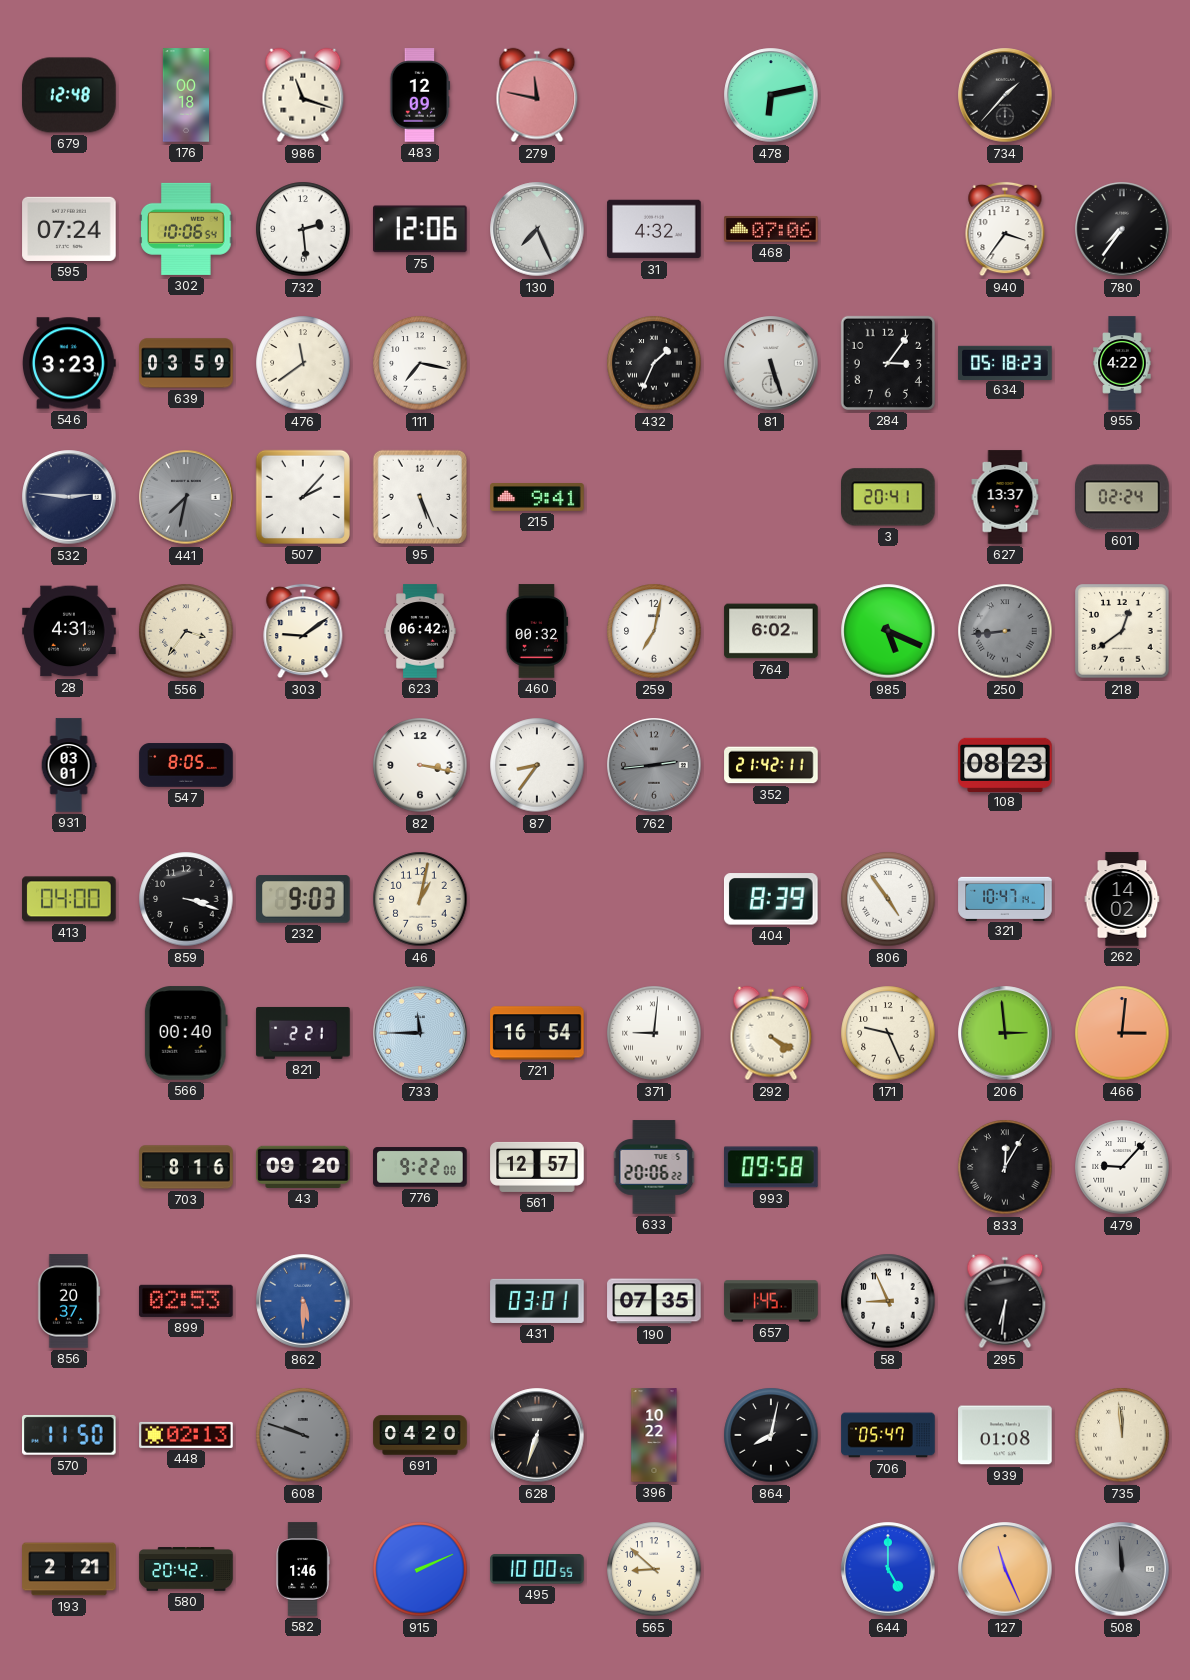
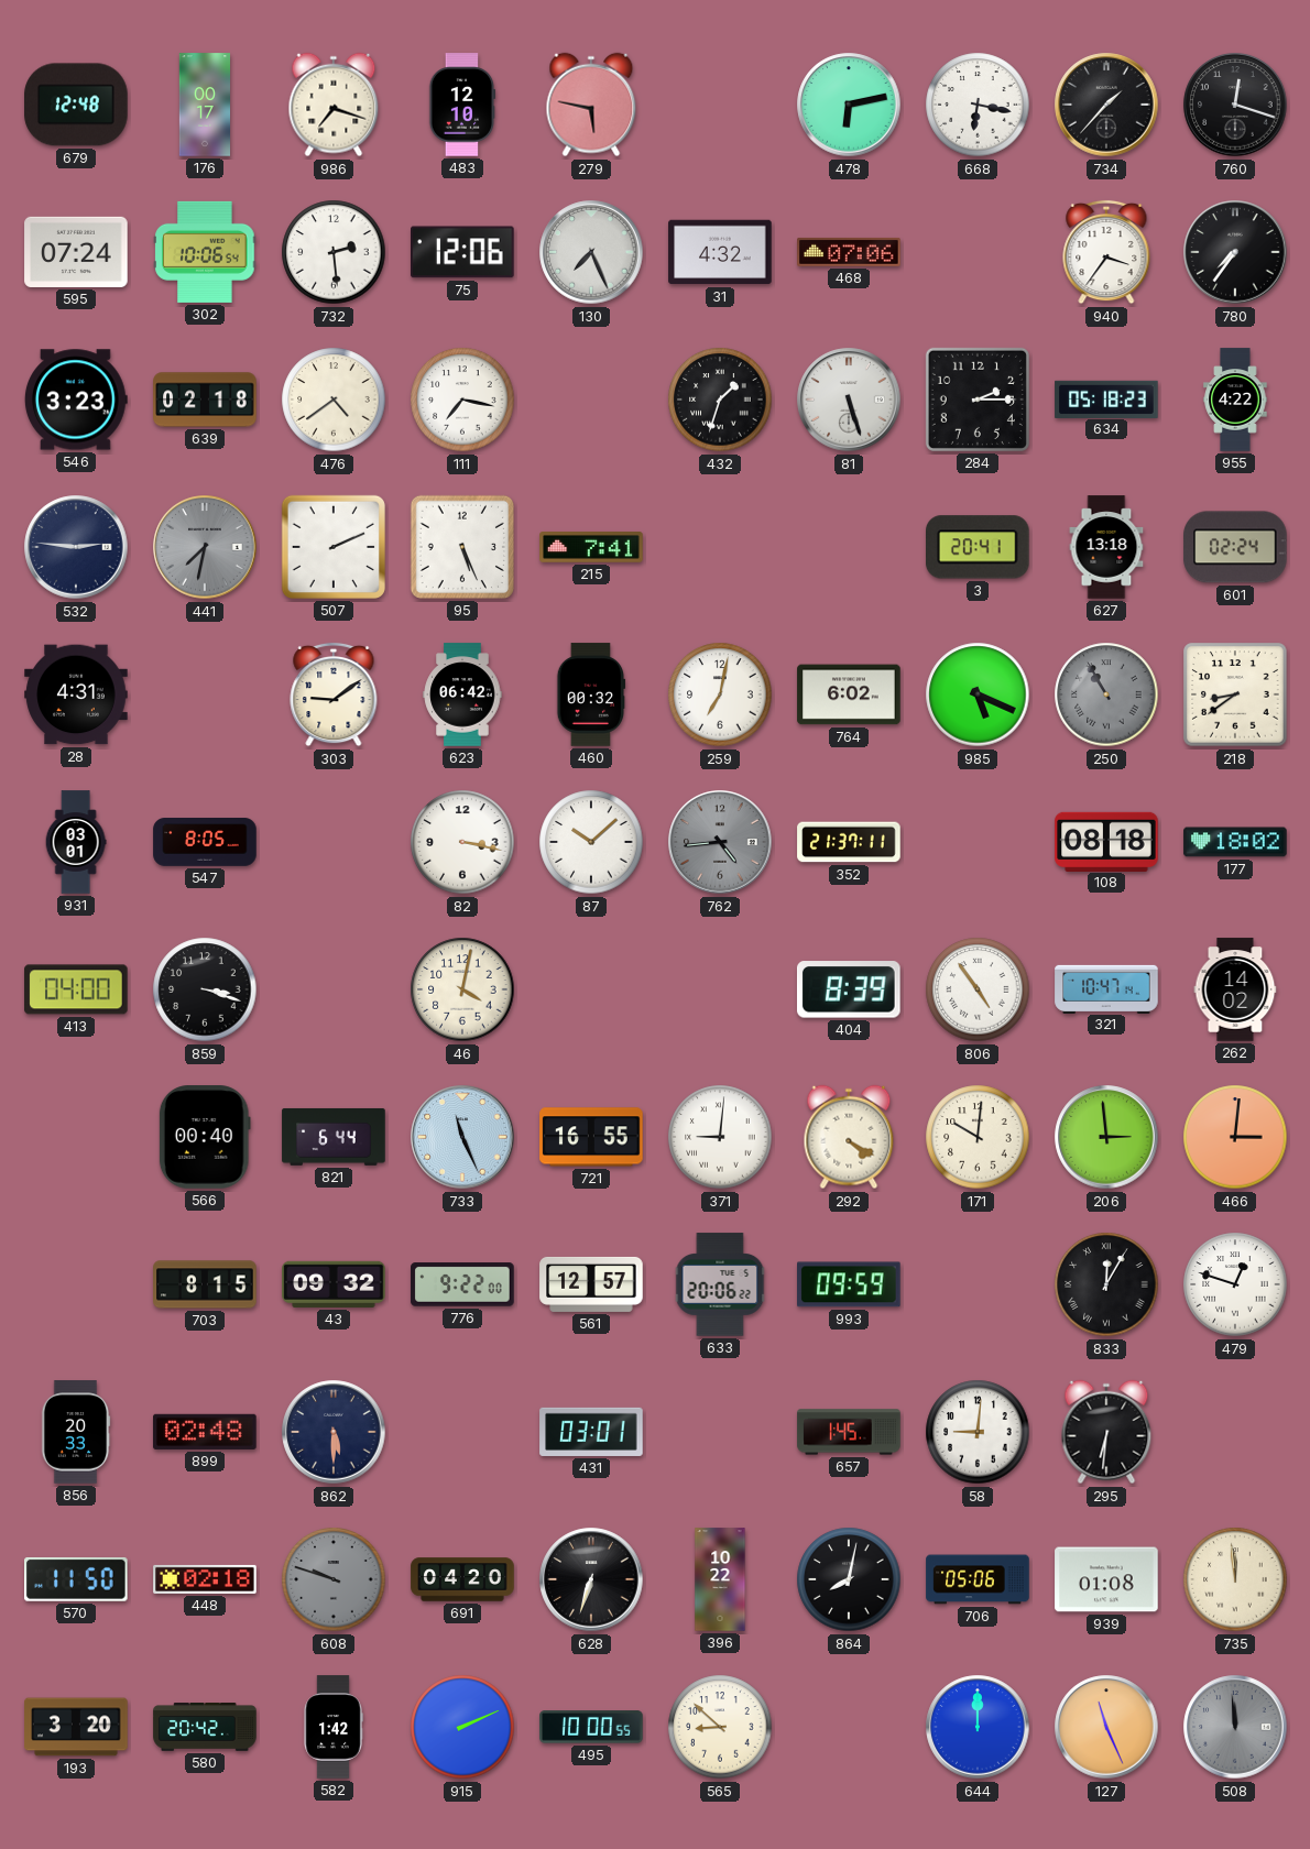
176: 00:18 -> 00:17 (204, 105)
986: 11:18 -> 7:18 (334, 105)
483: 12:09 -> 12:10 (462, 105)
279: 11:47 -> 5:47 (591, 105)
668: none -> 6:17 (978, 105)
760: none -> 12:18 (1235, 105)
639: 03:59 -> 02:18 (205, 400)
476: 11:39 -> 4:39 (334, 400)
432: 1:34 -> 1:33 (720, 400)
284: 3:06 -> 2:15 (978, 400)
507: 2:07 -> 2:11 (334, 547)
215: 9:41 -> 7:41 (591, 548)
627: 13:37 -> 13:18 (1106, 547)
556: 3:36 -> none (186, 631)
250: 8:44 -> 10:55 (1106, 694)
218: 12:39 -> 8:39 (1235, 694)
87: 8:36 -> 10:08 (591, 842)
762: 2:44 -> 4:44 (720, 842)
352: 21:42 -> 21:37 (849, 842)
108: 08:23 -> 08:18 (1106, 841)
177: none -> 18:02 (1235, 842)
232: 9:03 -> none (303, 899)
46: 1:02 -> 4:02 (462, 989)
821: 2:21 -> 6:44 (334, 1137)
733: 11:45 -> 11:26 (462, 1137)
721: 16:54 -> 16:55 (591, 1137)
171: 9:26 -> 10:01 (978, 1137)
703: 8:16 -> 8:15 (205, 1284)
43: 09:20 -> 09:32 (334, 1284)
993: 09:58 -> 09:59 (849, 1284)
479: 9:07 -> 12:48 (1235, 1284)
856: 20:37 -> 20:33 (76, 1432)
899: 02:53 -> 02:48 (205, 1432)
862 dial: blue -> navy (334, 1432)
190: 07:35 -> none (654, 1301)
58: 8:56 -> 9:01 (978, 1432)
448: 02:13 -> 02:18 (205, 1579)
706: 05:47 -> 05:06 (978, 1579)
193: 2:21 -> 3:20 (76, 1727)
582: 1:46 -> 1:42 (334, 1727)
644: 5:00 -> 12:00 (978, 1727)
